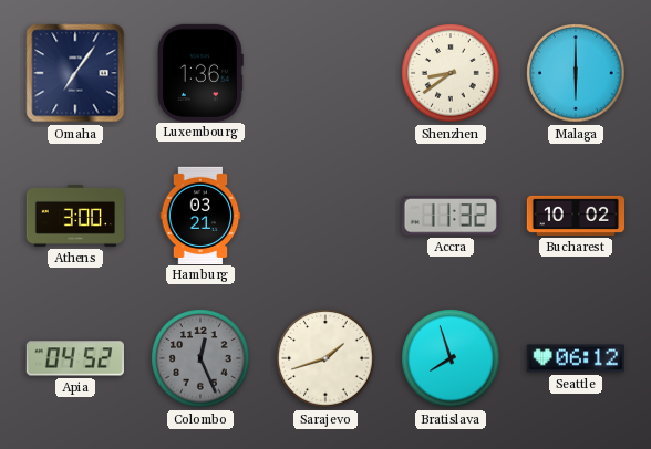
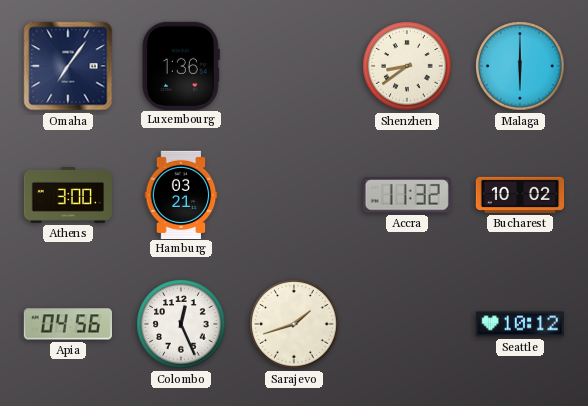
Apia: 04:52 -> 04:56 (68, 324)
Colombo dial: grey -> white (181, 324)
Bratislava: 7:57 -> none (451, 358)
Seattle: 06:12 -> 10:12 (519, 324)
